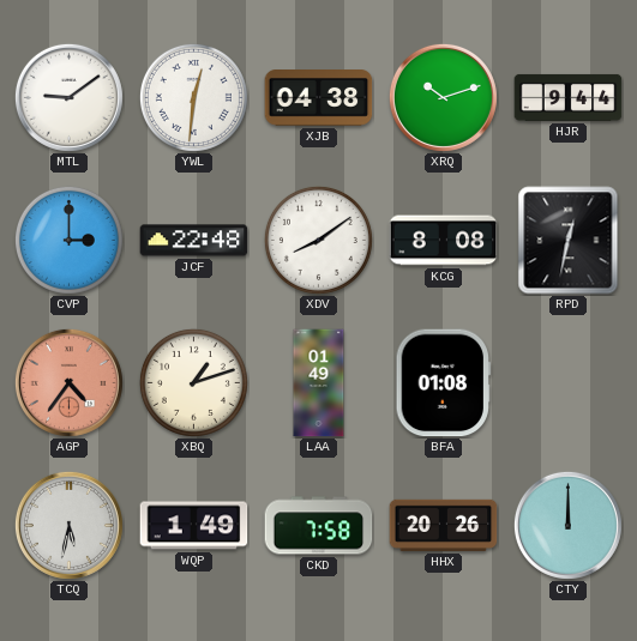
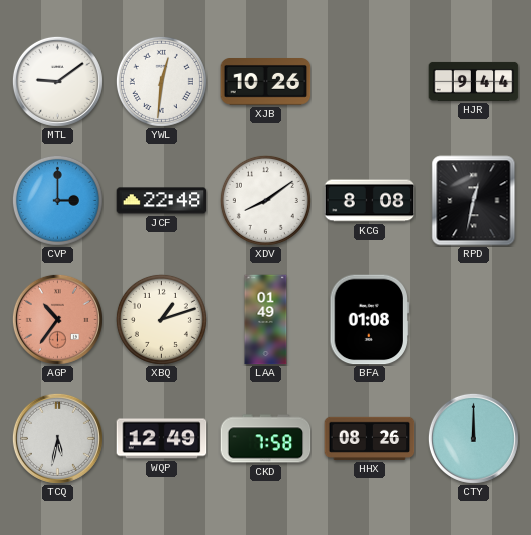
XJB: 04:38 -> 10:26 (266, 82)
XRQ: 10:12 -> none (443, 97)
AGP: 4:36 -> 10:36 (57, 319)
WQP: 1:49 -> 12:49 (162, 439)
HHX: 20:26 -> 08:26 (370, 438)
